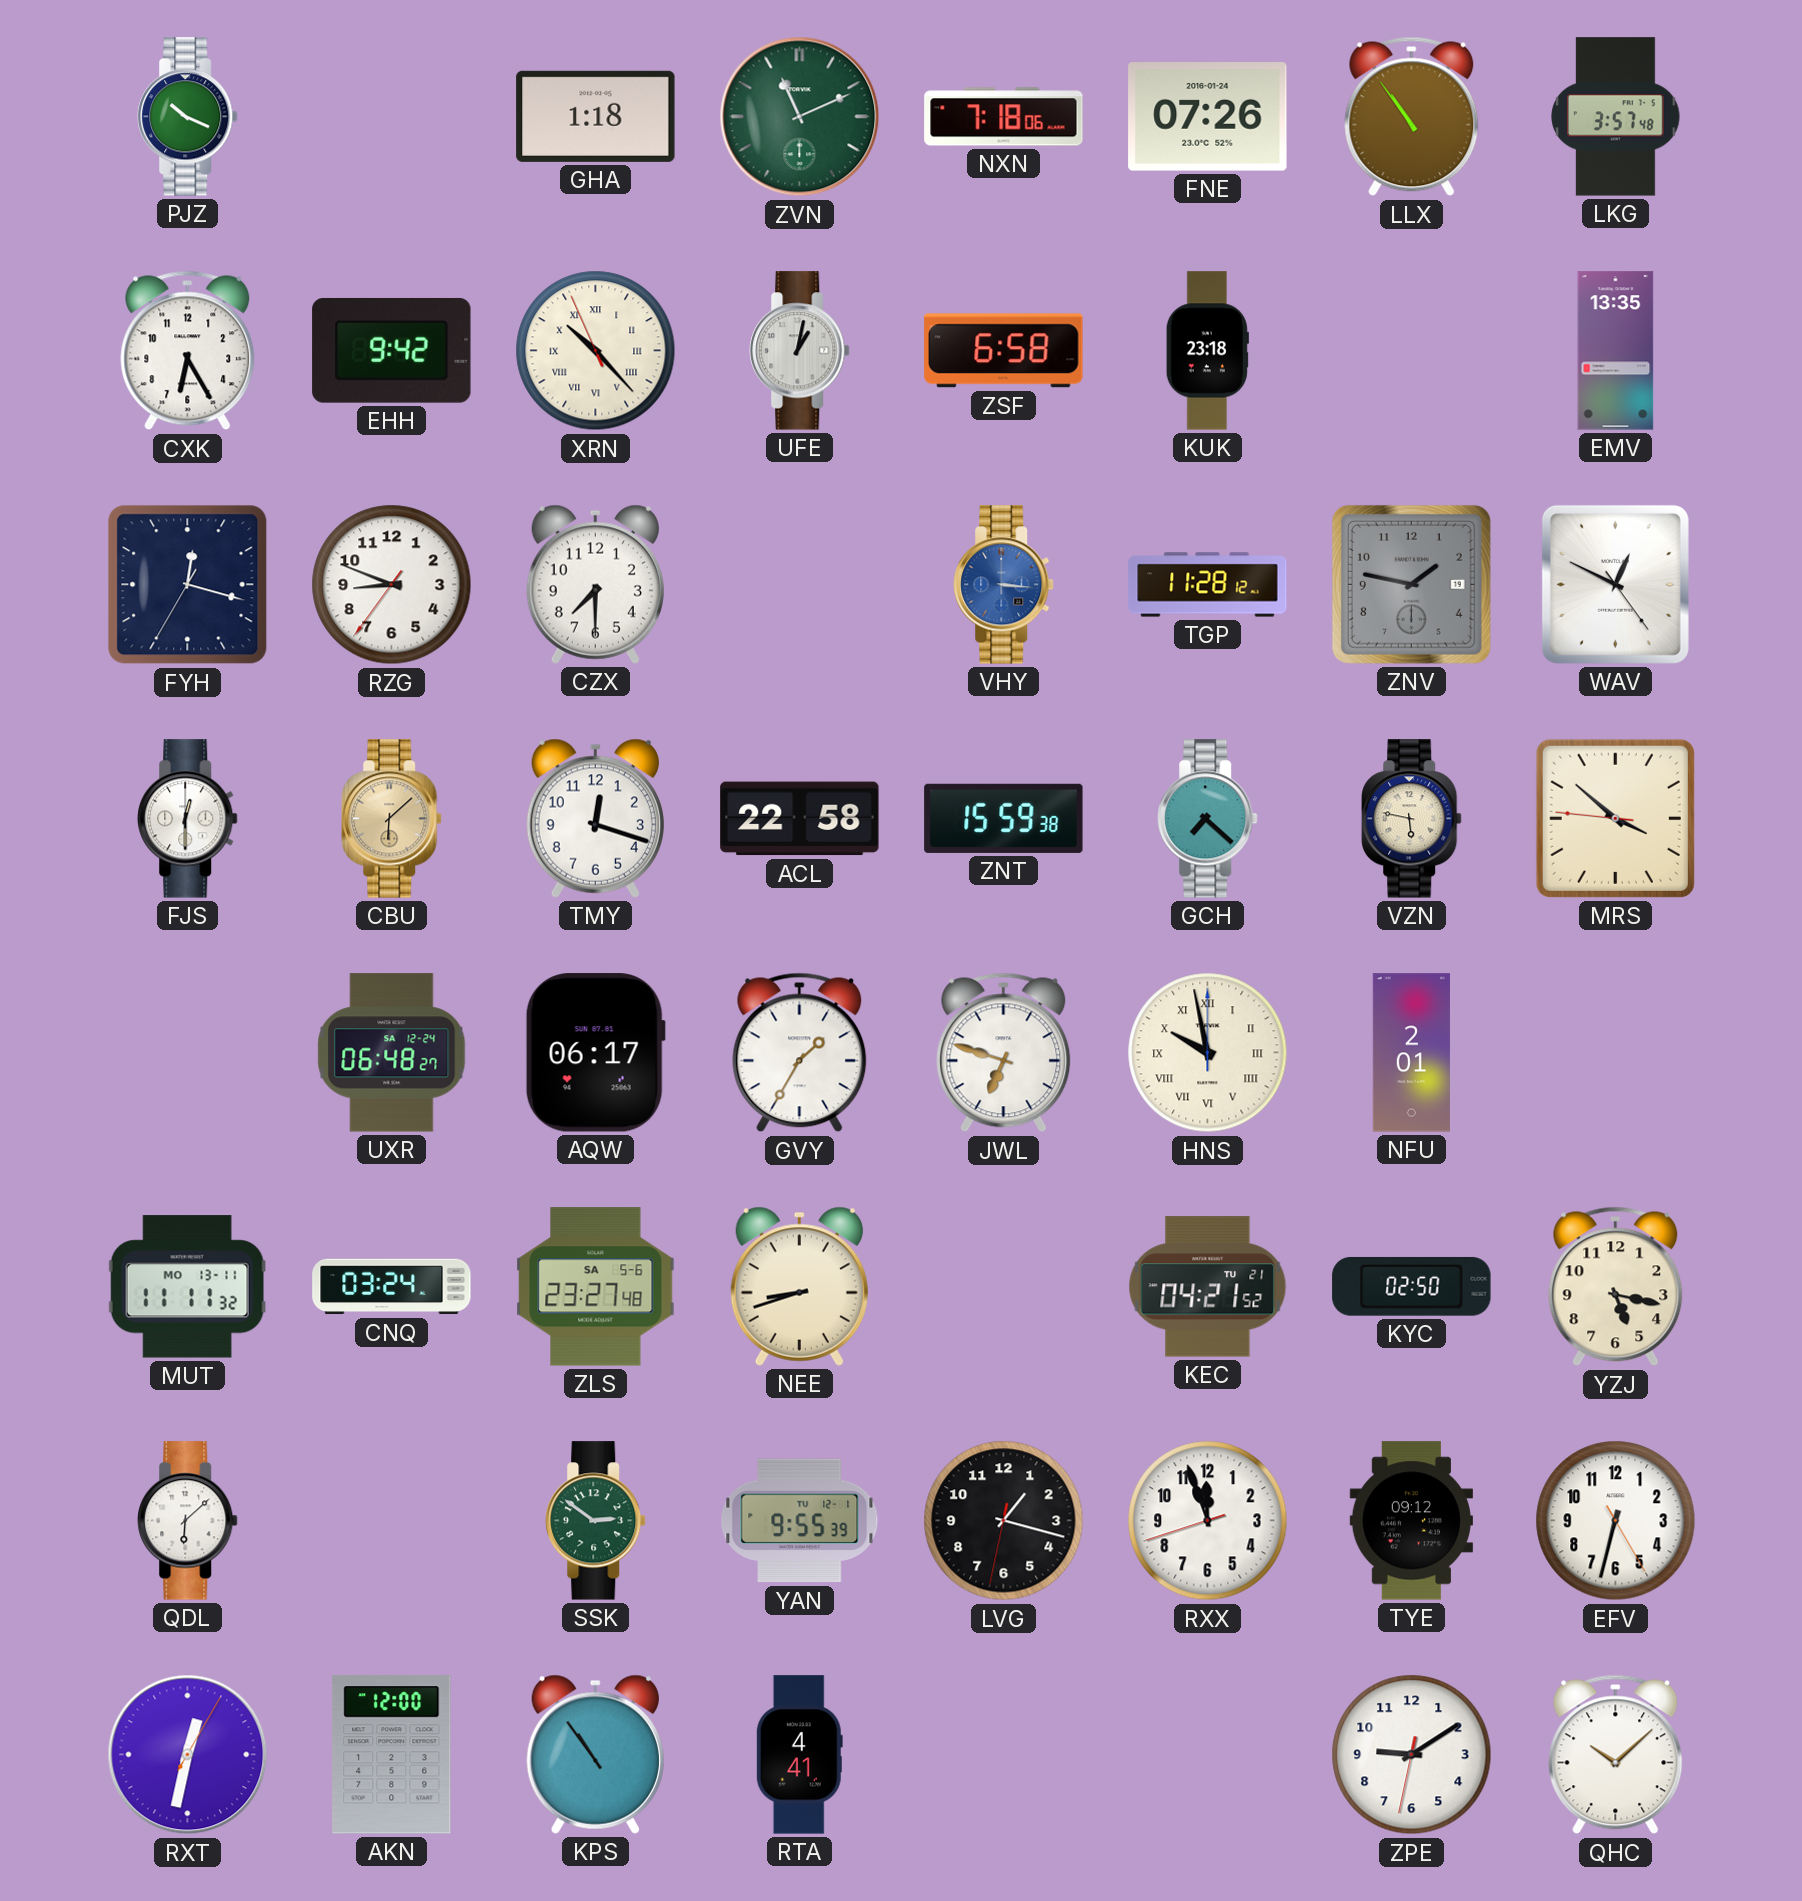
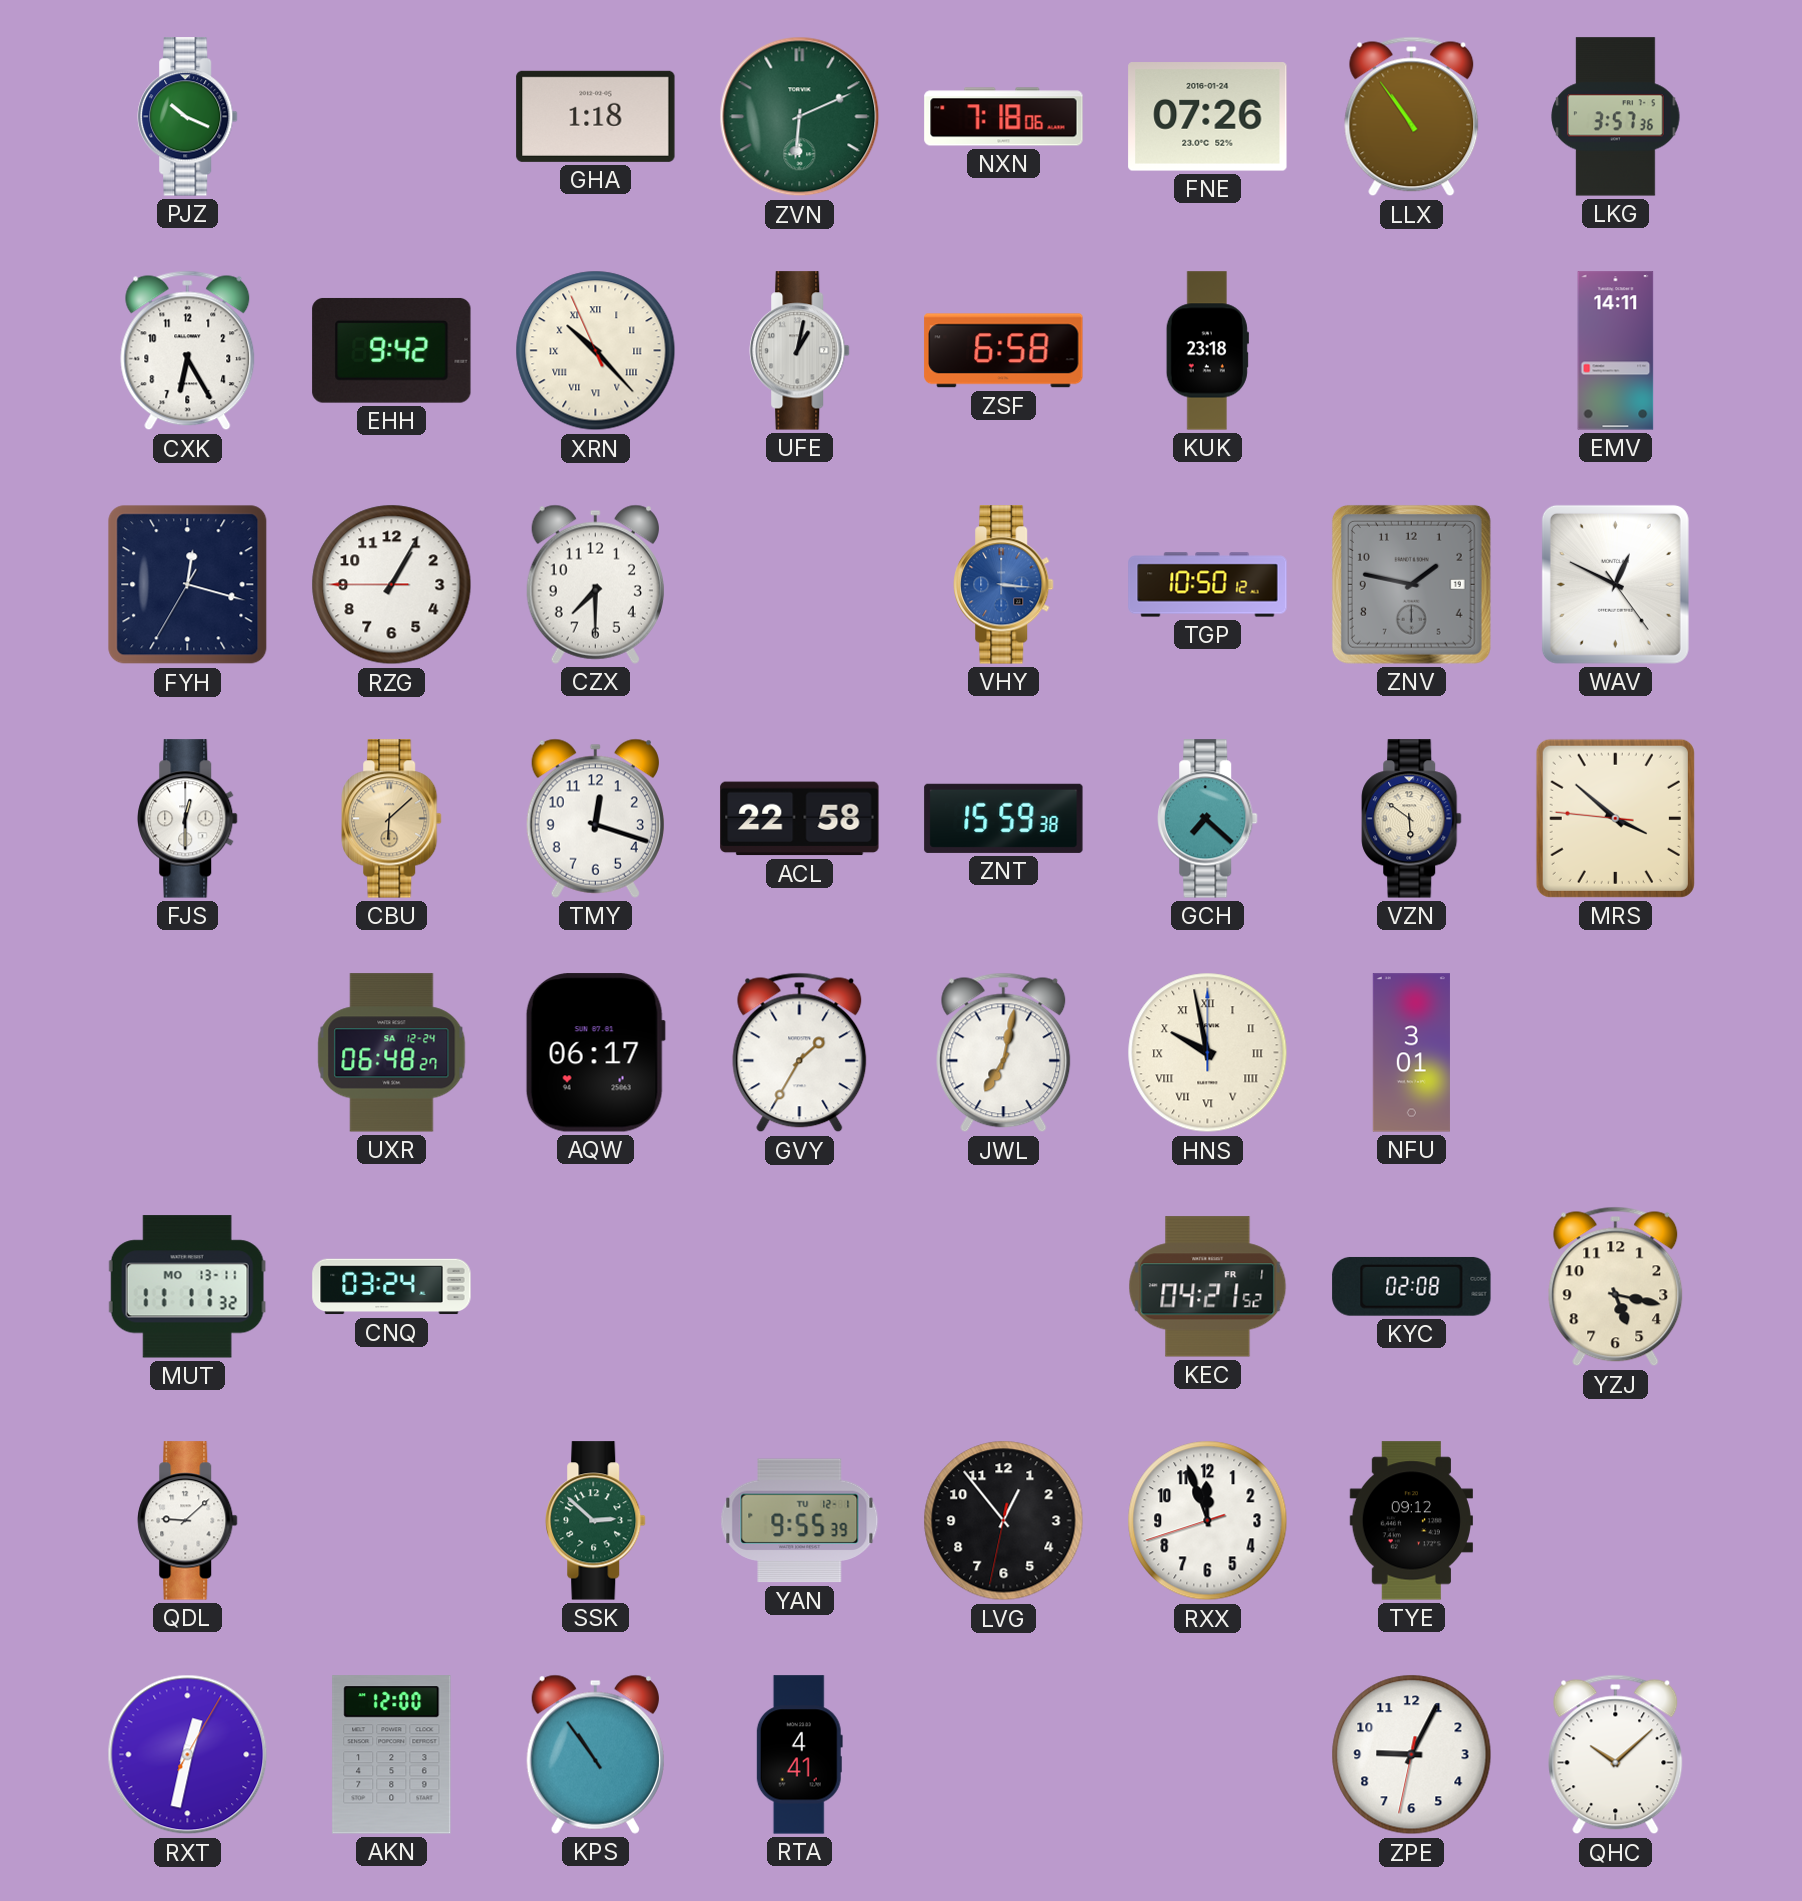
ZVN: 11:11 -> 6:11 (800, 117)
LKG: 3:57:48 -> 3:57:36 (1616, 117)
EMV: 13:35 -> 14:11 (1616, 351)
RZG: 8:48 -> 1:04 (392, 585)
TGP: 11:28 -> 10:50 (1208, 585)
VZN: 5:47 -> 5:51 (1412, 819)
JWL: 6:48 -> 7:02 (1004, 1053)
NFU: 2:01 -> 3:01 (1411, 1053)
ZLS: 23:27 -> none (596, 1287)
NEE: 8:42 -> none (799, 1286)
KEC date: TU 21 -> FR 1 (1208, 1287)
KYC: 02:50 -> 02:08 (1412, 1286)
QDL: 6:08 -> 9:08 (188, 1521)
SSK: 2:51 -> 2:52 (596, 1521)
LVG: 1:17 -> 12:53 (1004, 1521)
EFV: 6:32 -> none (1616, 1521)
ZPE: 9:09 -> 9:04 (1412, 1755)
